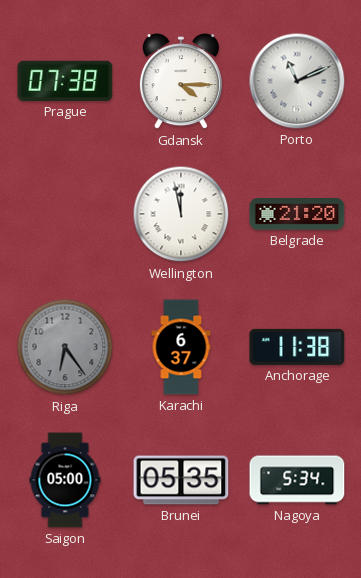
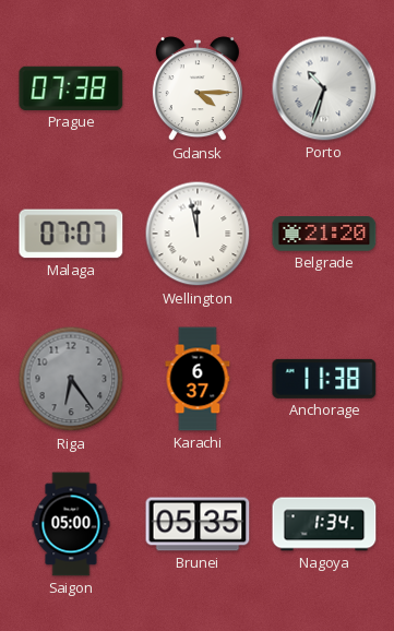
Porto: 11:11 -> 10:33 (324, 88)
Malaga: none -> 07:07 (71, 234)
Nagoya: 5:34 -> 1:34 (324, 524)
